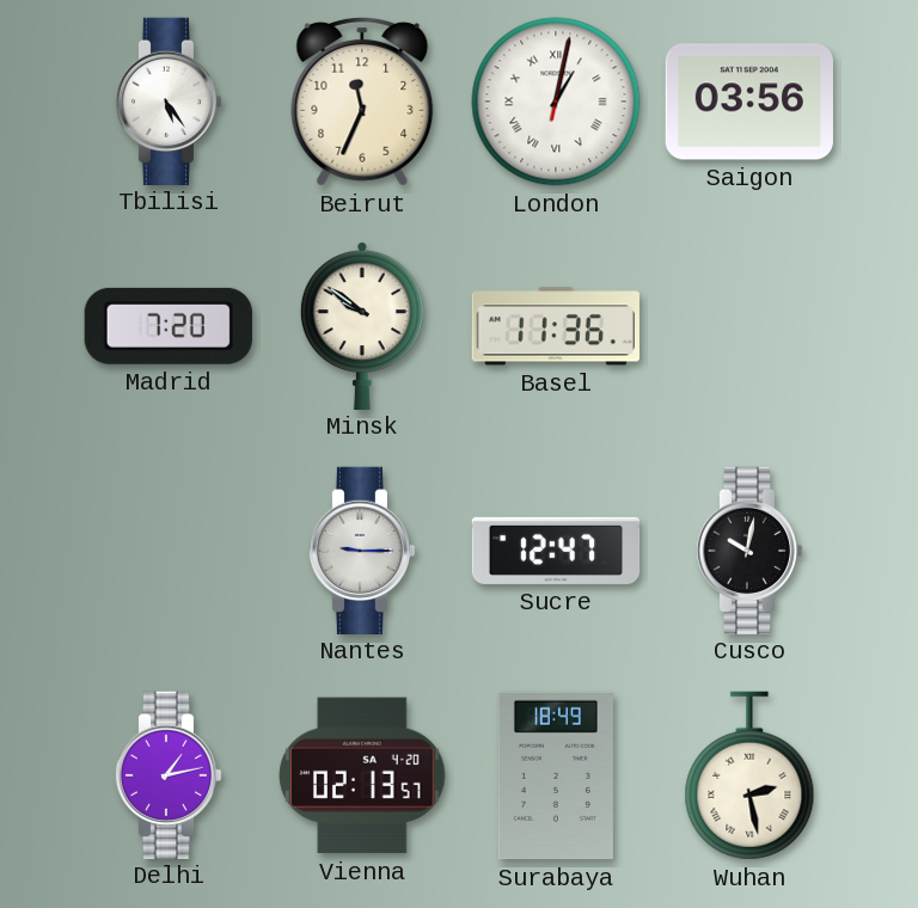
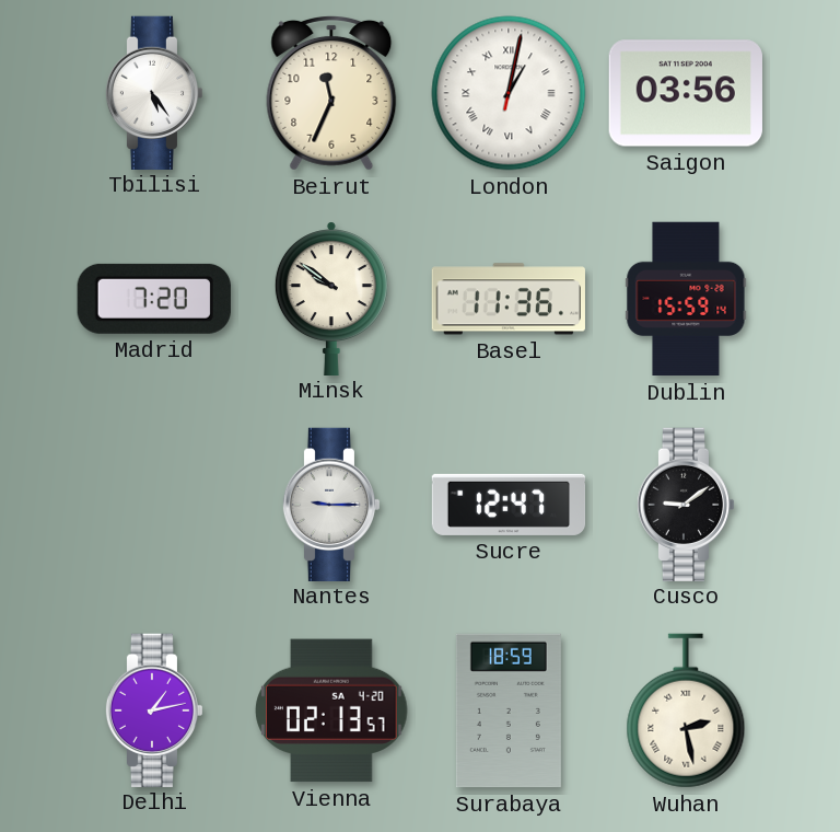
Dublin: none -> 15:59 (686, 299)
Cusco: 10:02 -> 9:09 (686, 504)
Surabaya: 18:49 -> 18:59 (509, 710)
